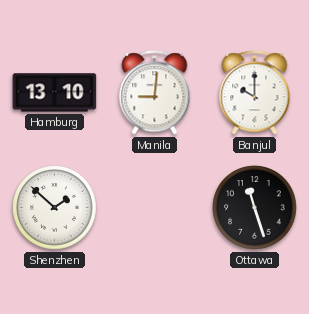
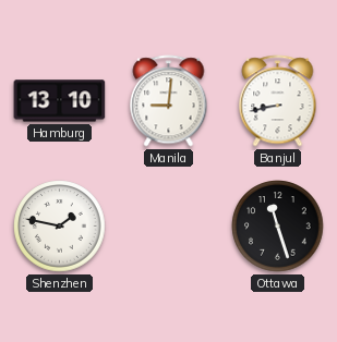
Banjul: 10:00 -> 8:43 (278, 101)
Shenzhen: 1:52 -> 1:47 (60, 227)
